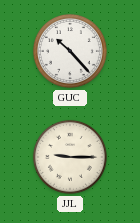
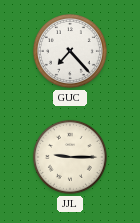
GUC: 10:23 -> 7:23 (70, 51)
